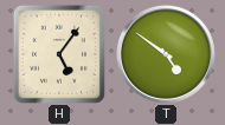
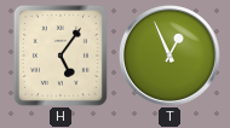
T: 4:51 -> 12:56 (169, 56)
